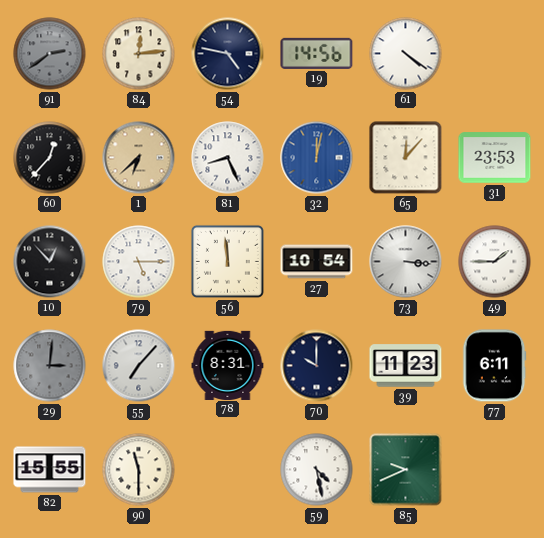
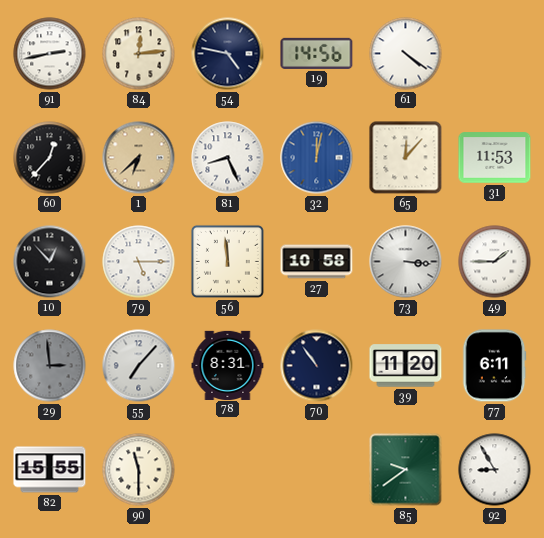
91: 2:39 -> 2:43 (50, 54)
91 dial: grey -> white (50, 54)
31: 23:53 -> 11:53 (495, 158)
27: 10:54 -> 10:58 (317, 262)
29: 3:01 -> 2:59 (50, 366)
70: 10:00 -> 10:54 (317, 366)
39: 11:23 -> 11:20 (406, 366)
59: 4:28 -> none (317, 470)
85: 9:41 -> 9:39 (406, 470)
92: none -> 8:55 (495, 470)
